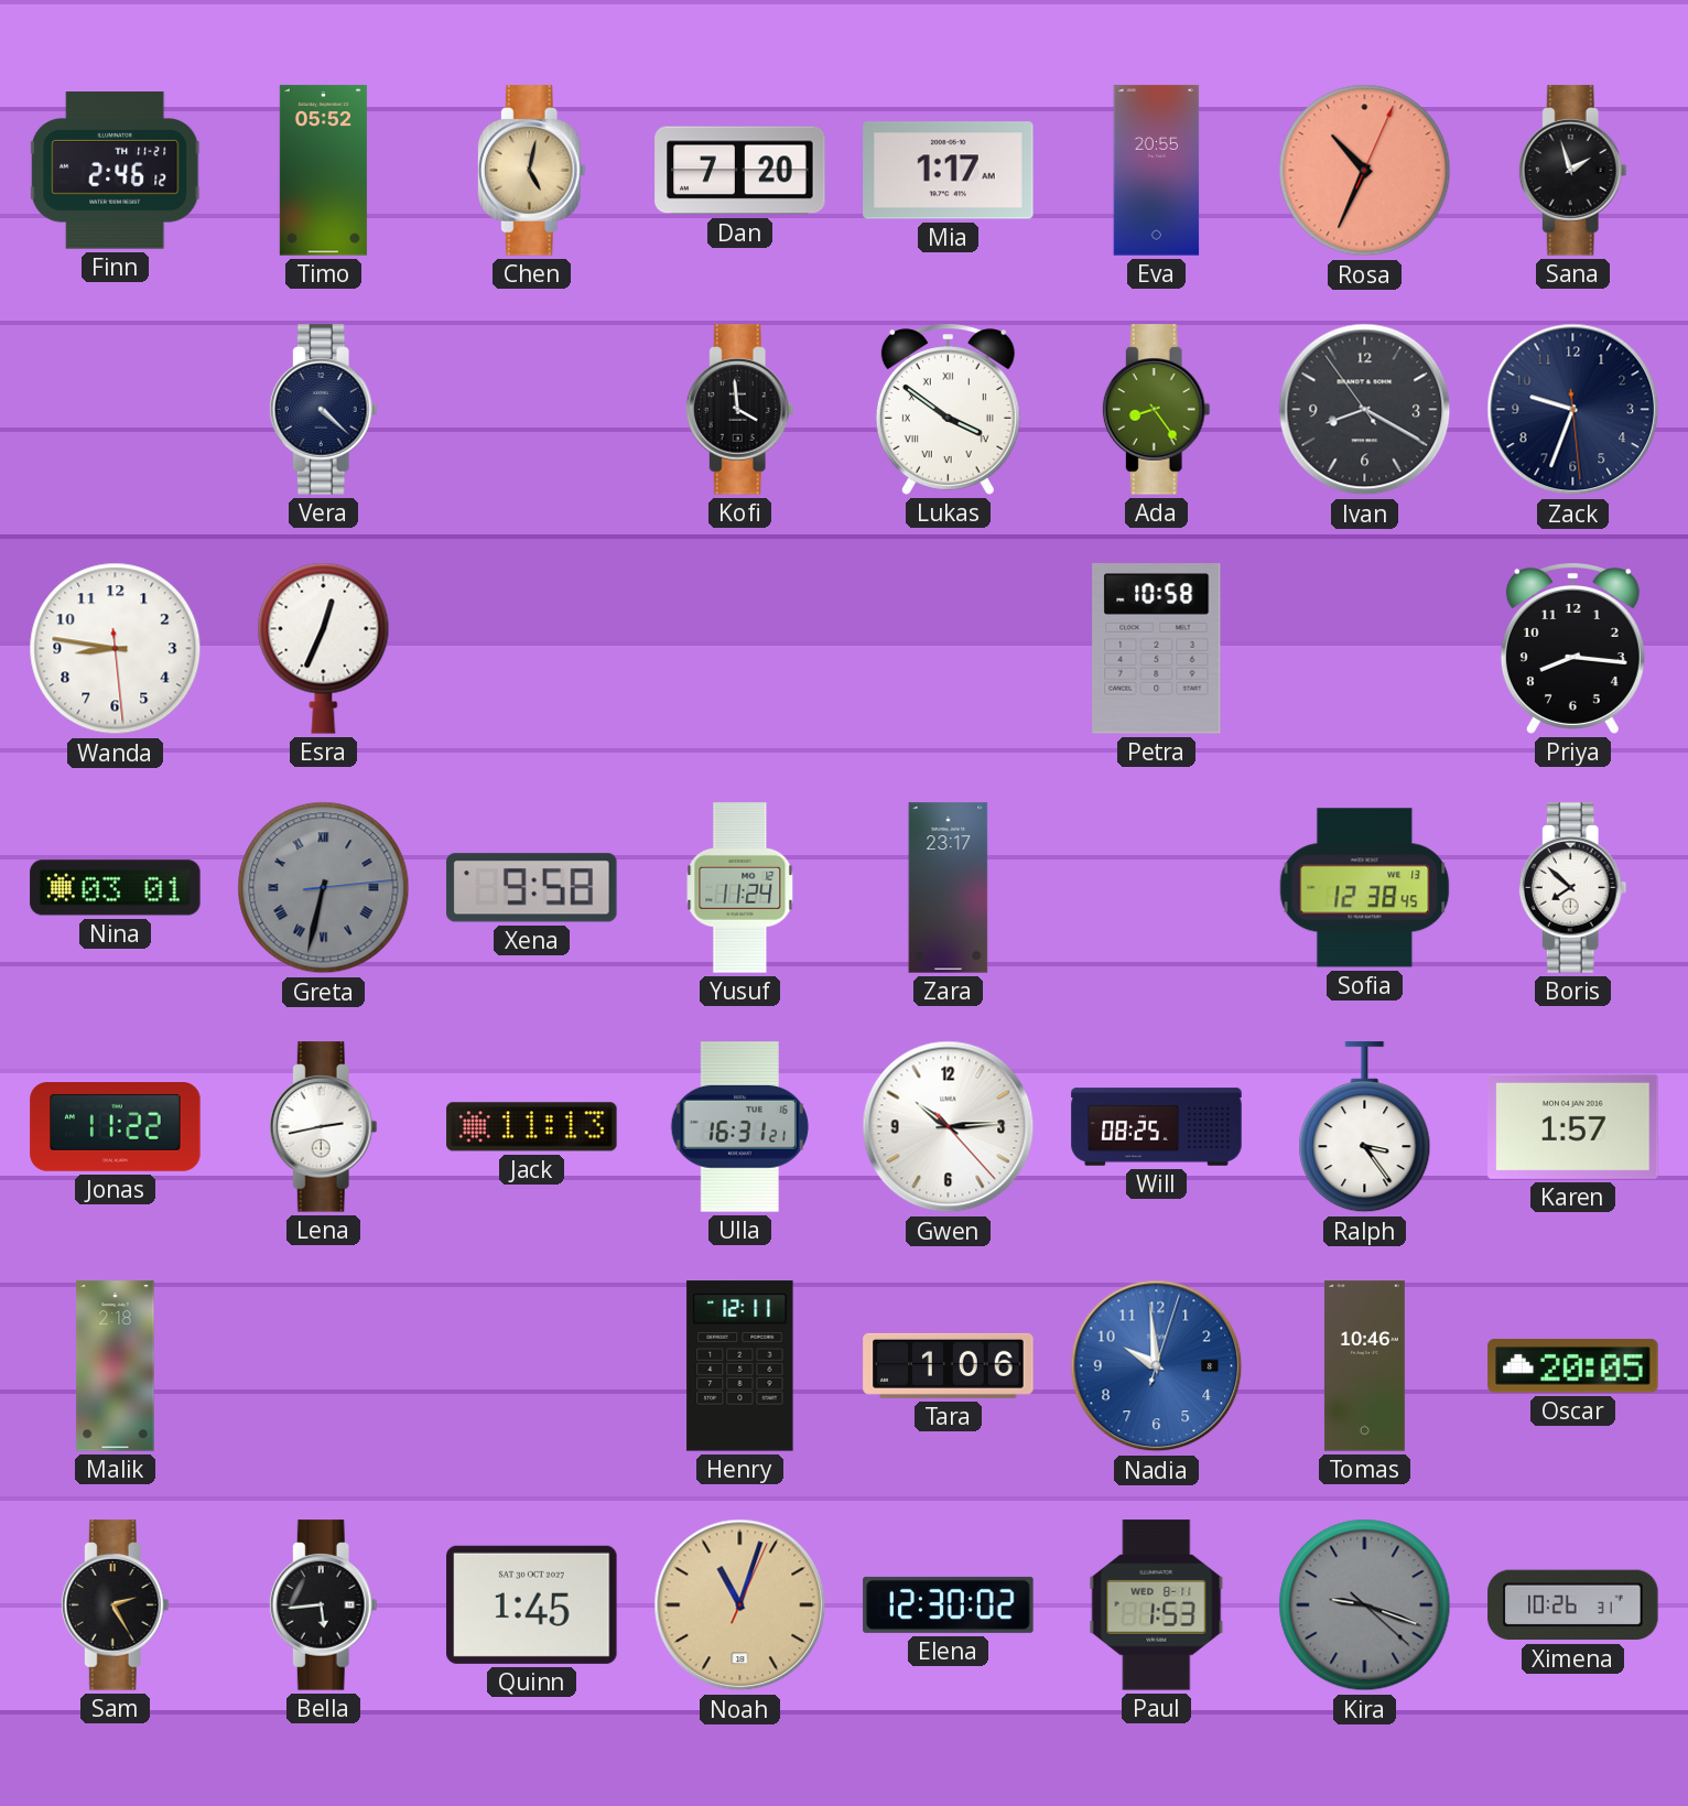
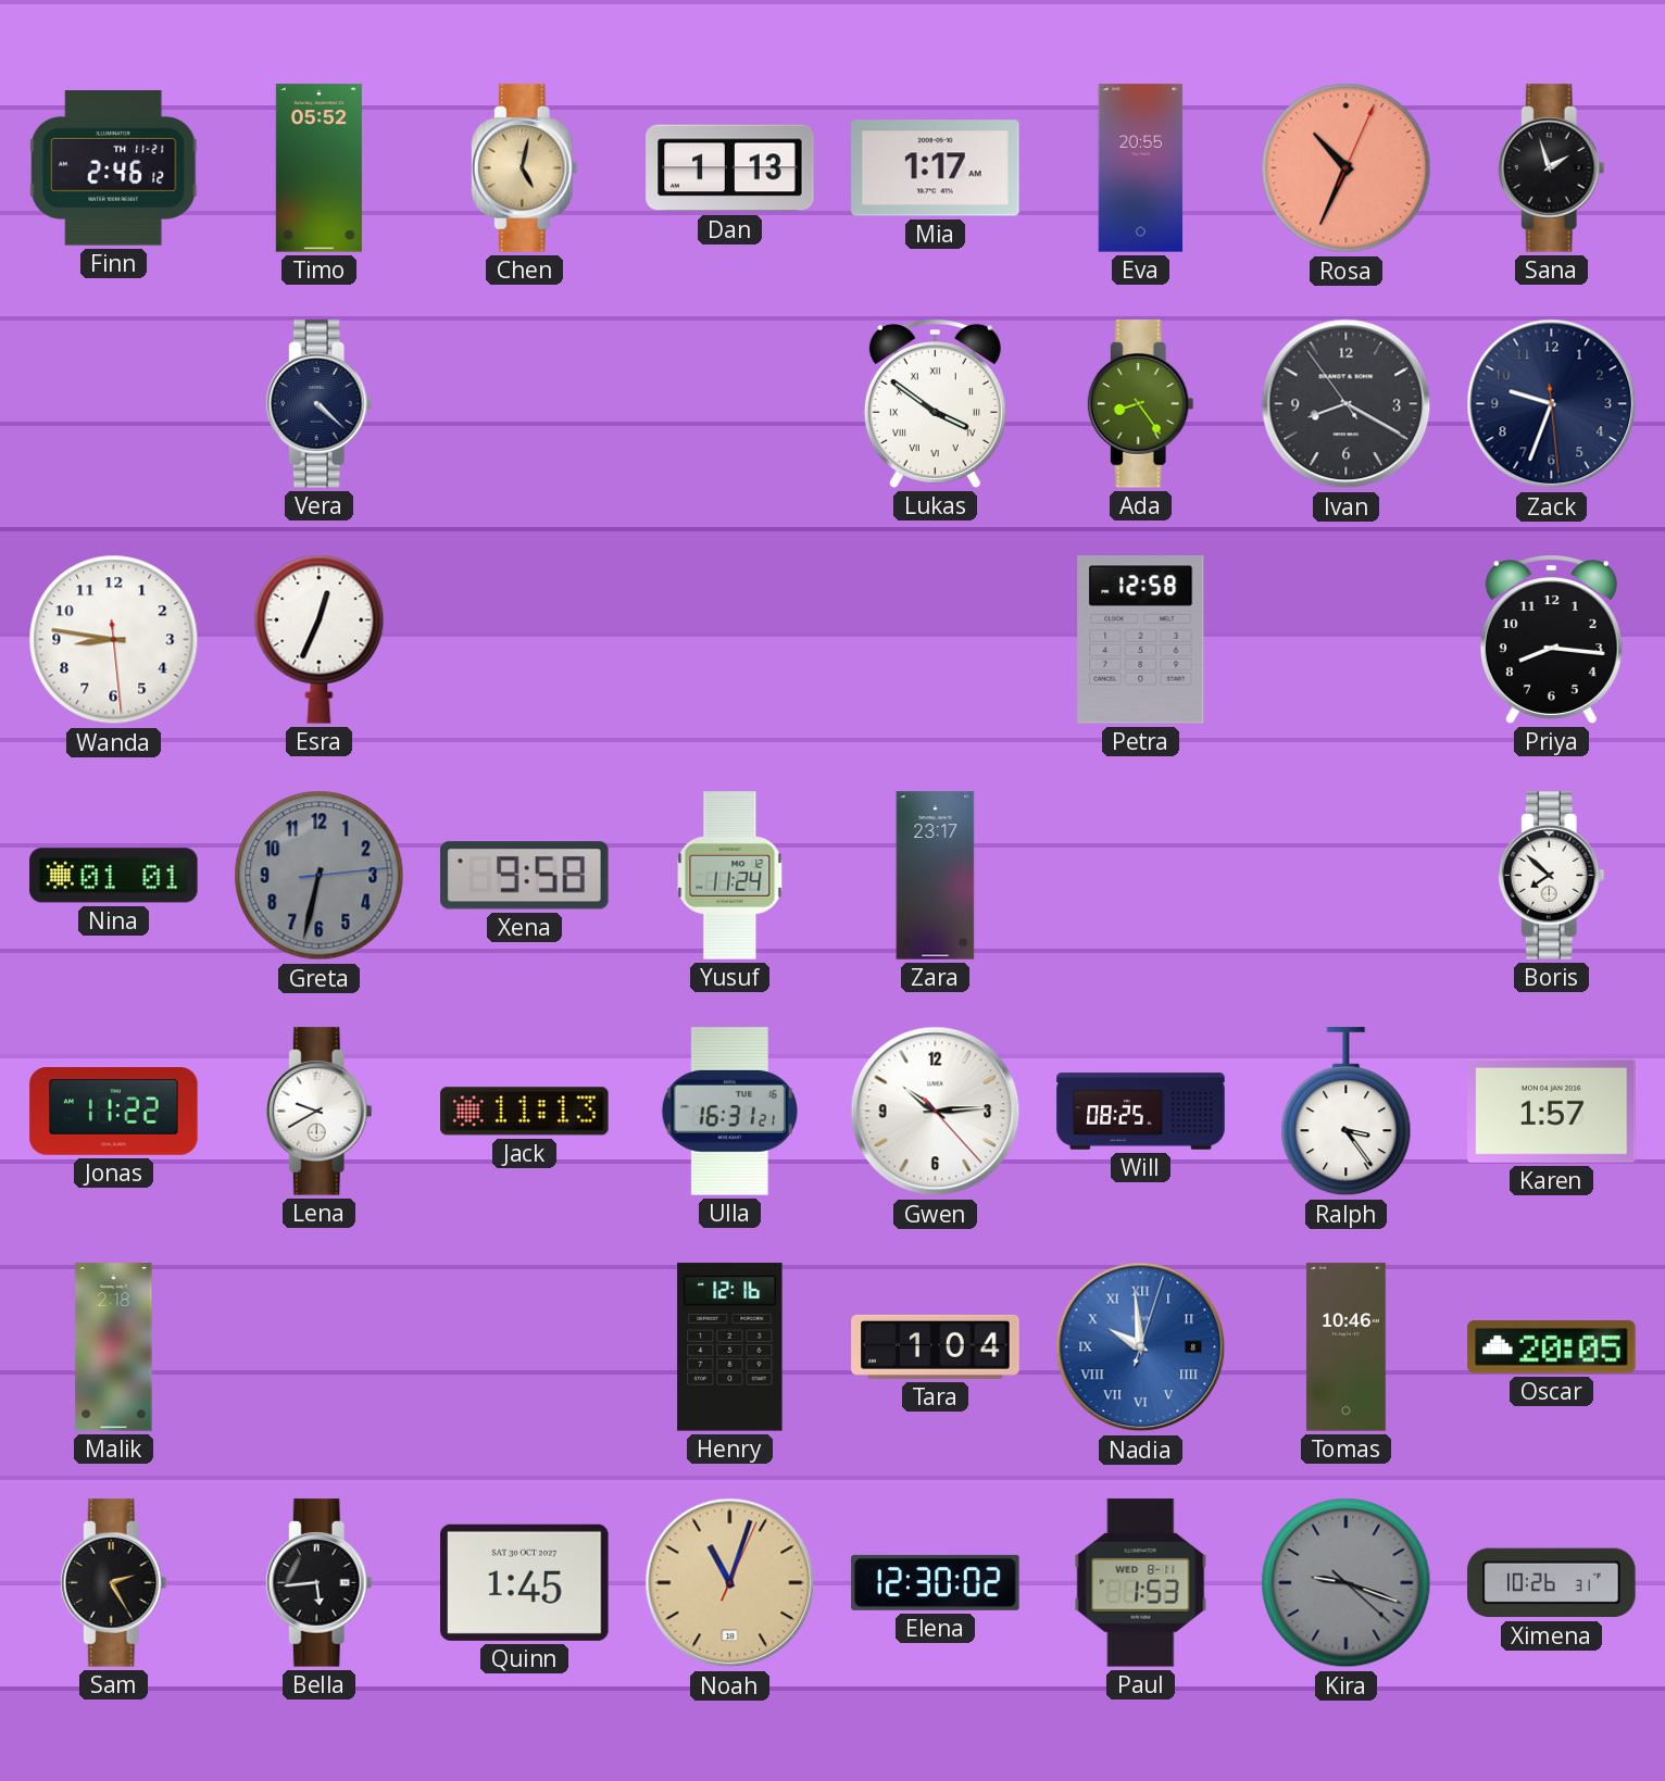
Dan: 7:20 -> 1:13 (730, 168)
Kofi: 3:59 -> none (739, 410)
Petra: 10:58 -> 12:58 (1141, 640)
Nina: 03:01 -> 01:01 (114, 876)
Greta numerals: Roman -> Arabic (320, 876)
Sofia: 12:38 -> none (1365, 888)
Lena: 2:43 -> 9:40 (318, 1112)
Henry: 12:11 -> 12:16 (730, 1347)
Tara: 1:06 -> 1:04 (936, 1346)
Nadia numerals: Arabic -> Roman (1141, 1347)
